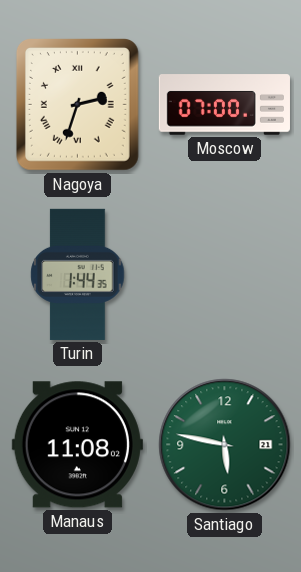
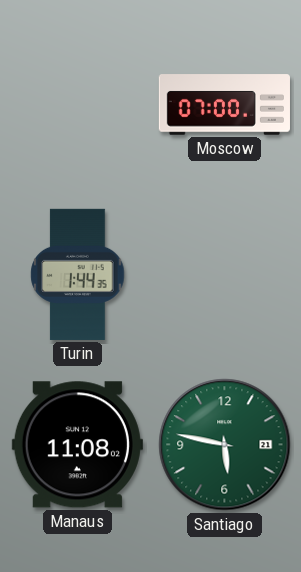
Nagoya: 2:33 -> none (77, 105)
